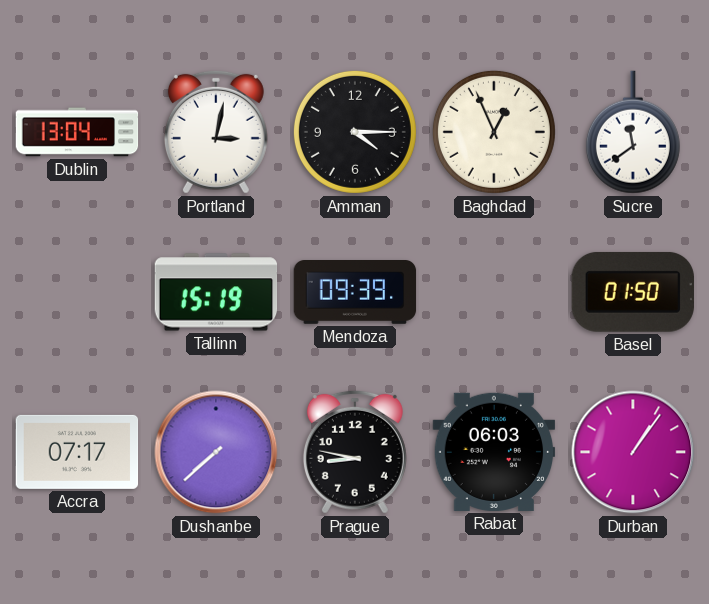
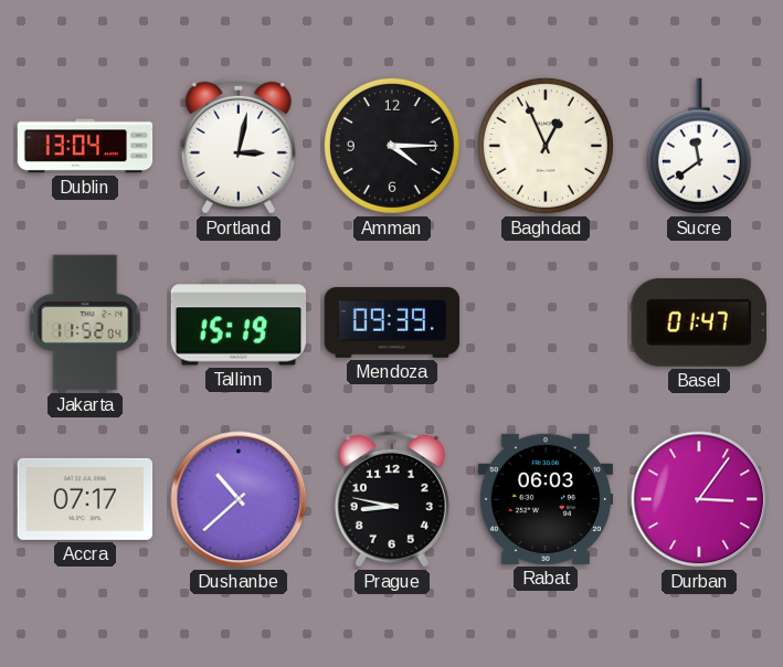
Jakarta: none -> 11:52 (85, 322)
Basel: 01:50 -> 01:47 (699, 322)
Dushanbe: 7:38 -> 10:38 (239, 499)
Durban: 1:06 -> 3:06 (699, 499)
